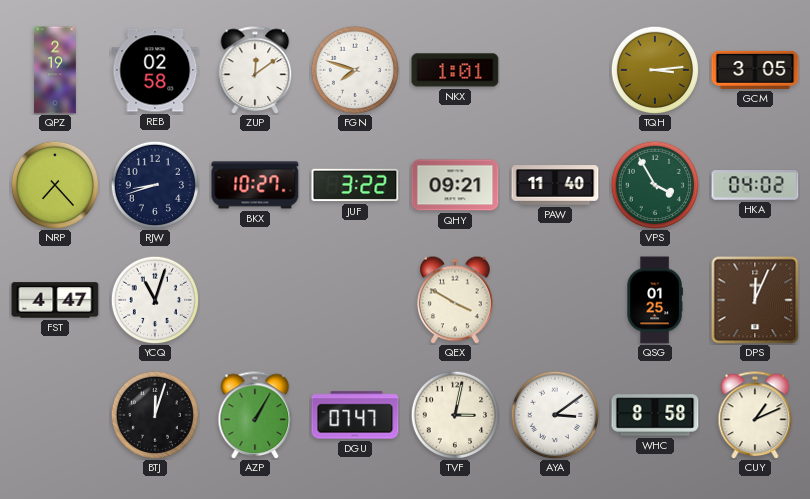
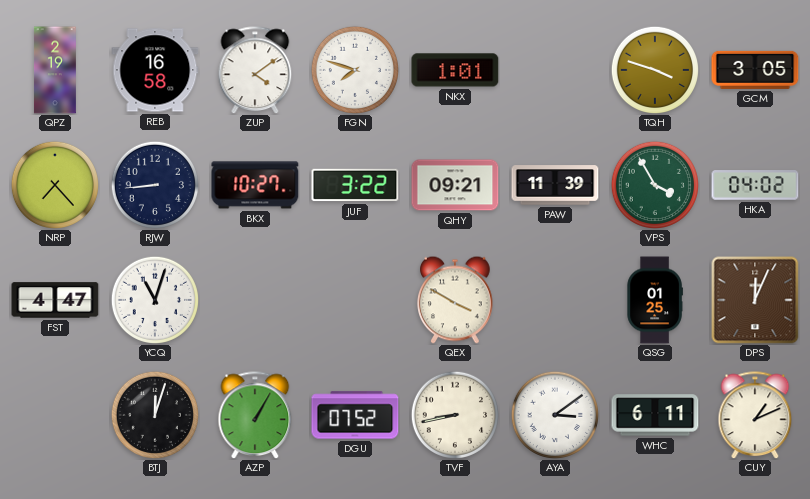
REB: 02:58 -> 16:58 (155, 70)
ZUP: 12:09 -> 4:09 (255, 70)
TQH: 3:14 -> 3:48 (654, 69)
RJW: 8:42 -> 8:44 (154, 184)
PAW: 11:40 -> 11:39 (555, 185)
DGU: 07:47 -> 07:52 (355, 415)
TVF: 3:02 -> 8:43 (454, 414)
WHC: 8:58 -> 6:11 (655, 415)
